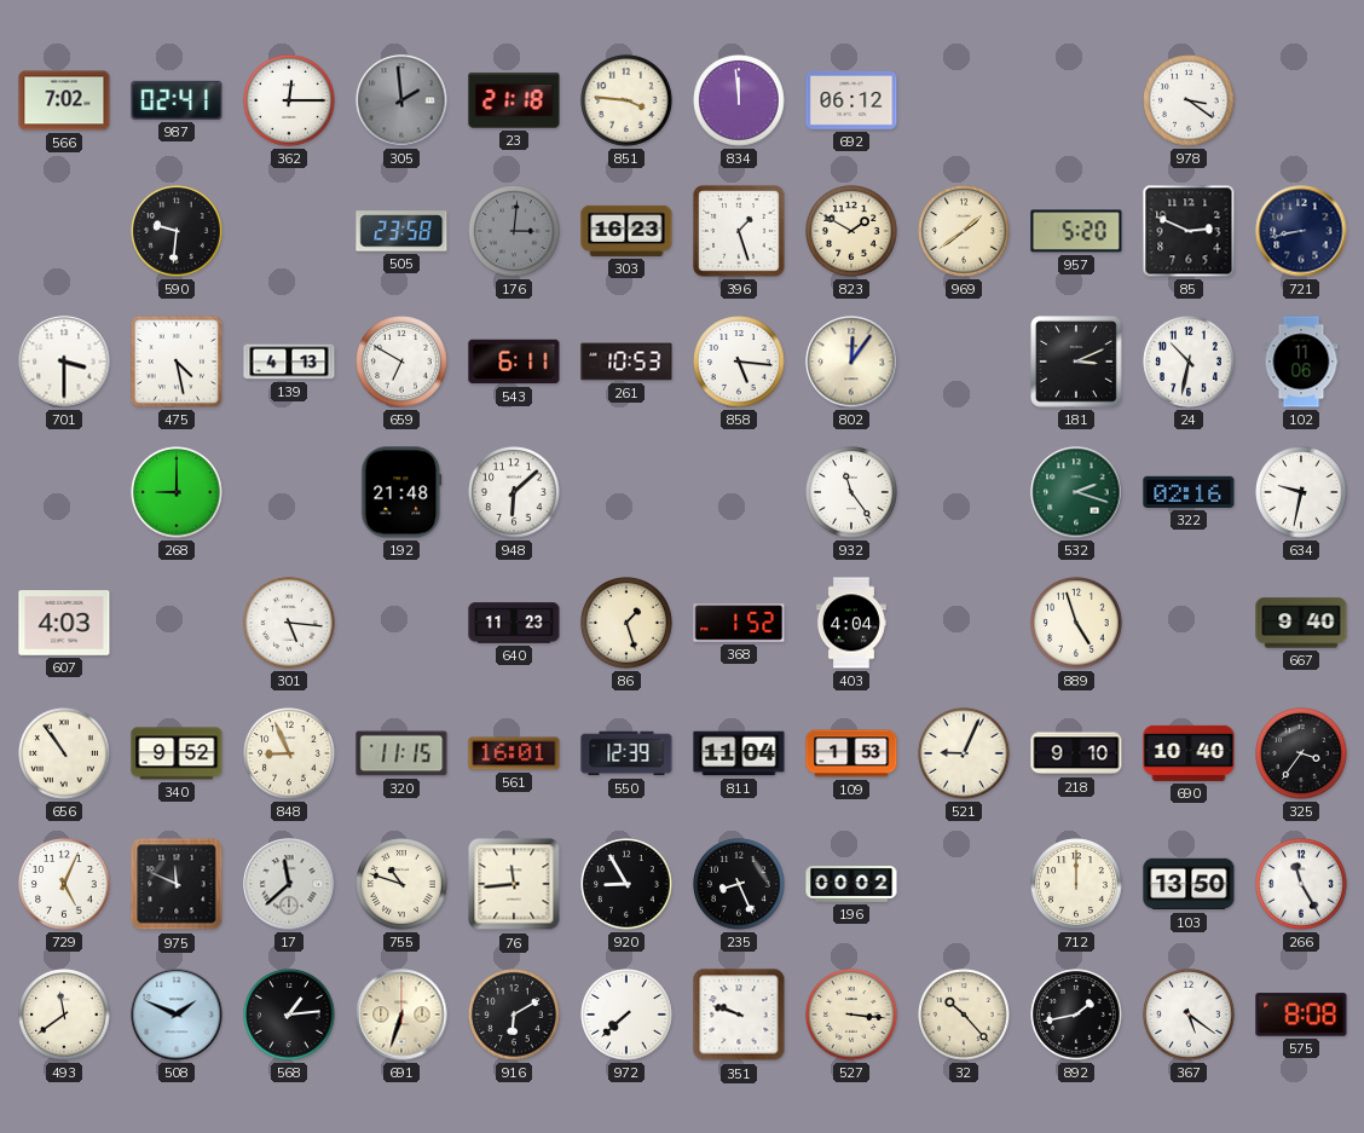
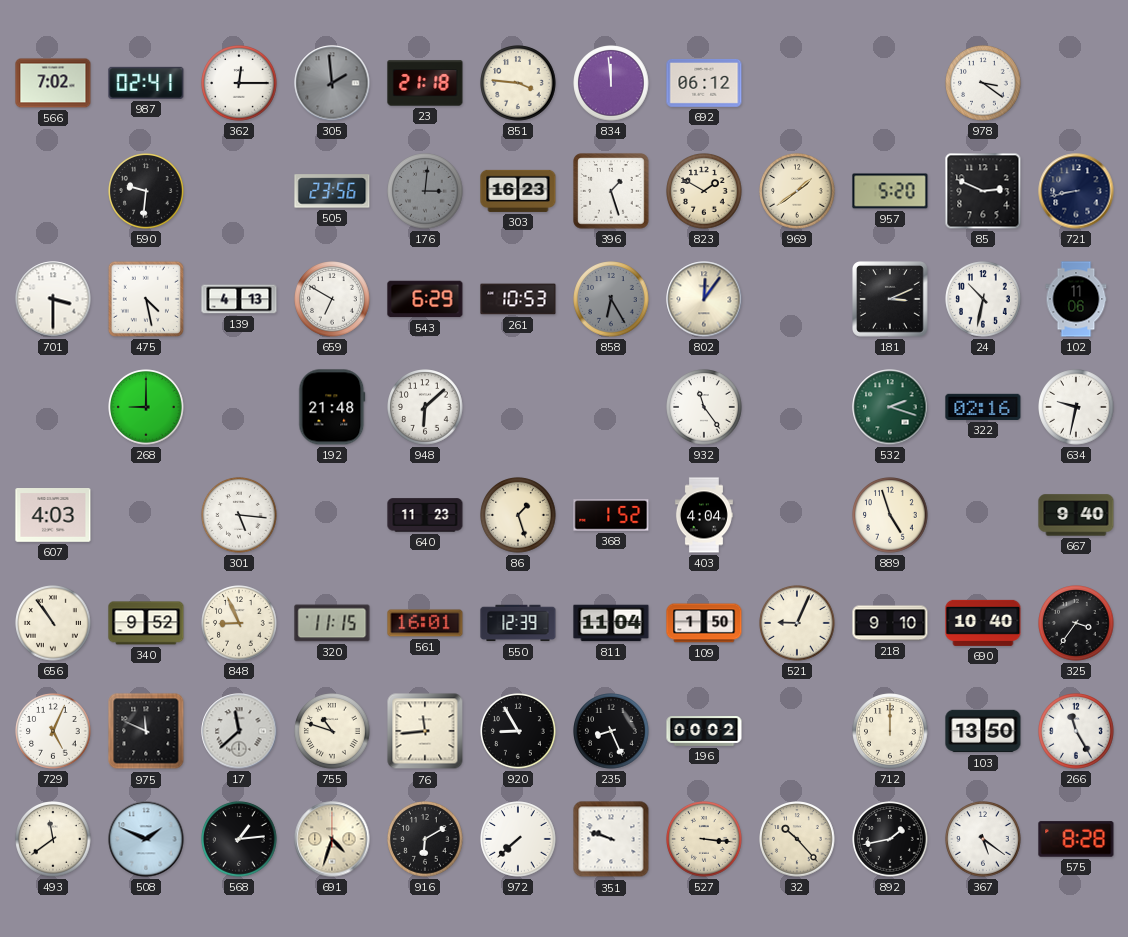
505: 23:58 -> 23:56 (332, 191)
543: 6:11 -> 6:29 (425, 299)
858: 5:16 -> 6:25 (611, 299)
858 dial: white -> grey (611, 299)
109: 1:53 -> 1:50 (704, 623)
691: 6:33 -> 4:33 (332, 839)
575: 8:08 -> 8:28 (1076, 839)
